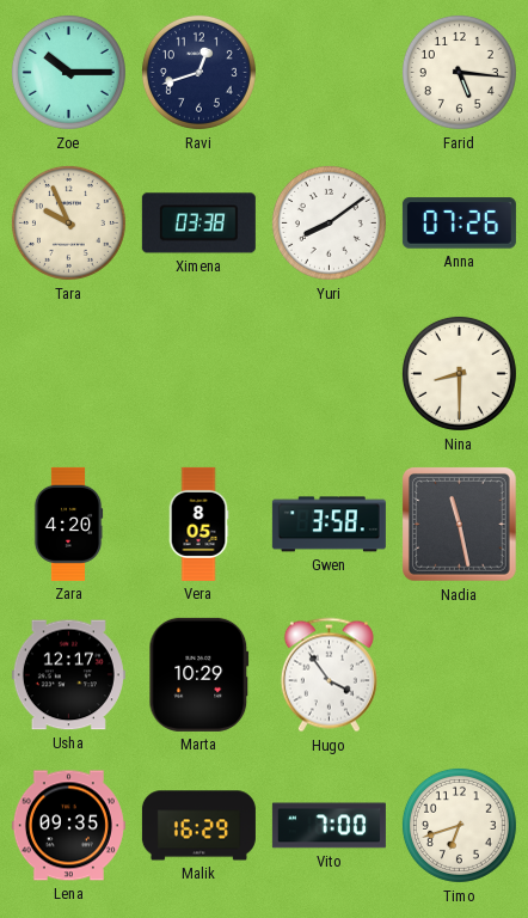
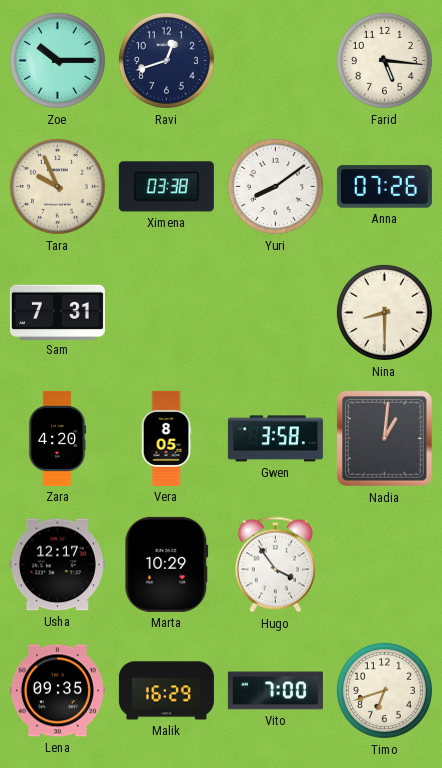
Sam: none -> 7:31 (57, 312)
Nadia: 11:28 -> 1:01 (385, 439)
